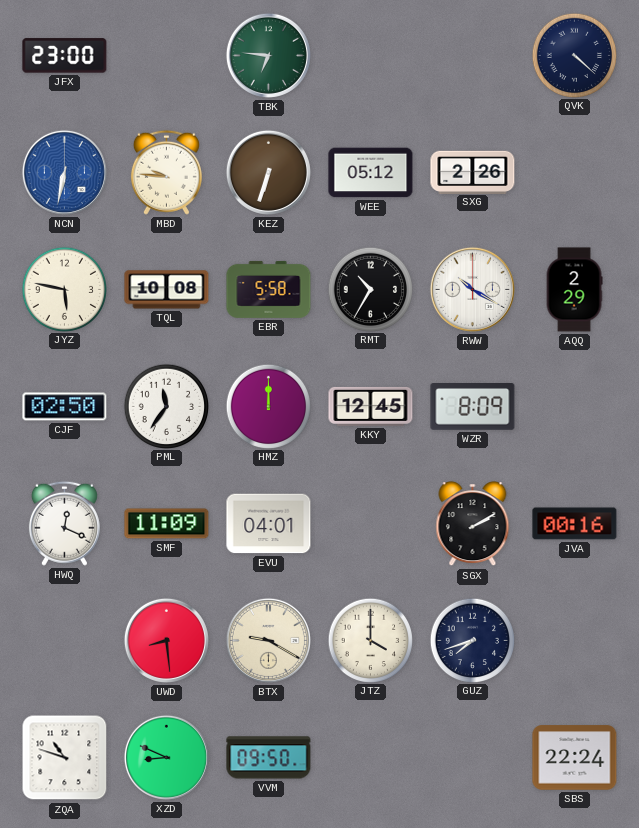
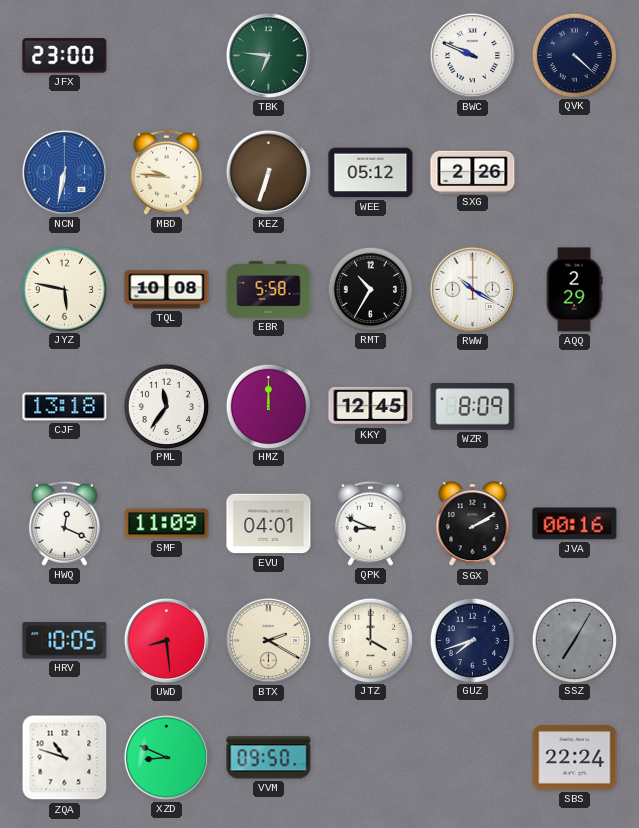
BWC: none -> 9:49 (472, 55)
CJF: 02:50 -> 13:18 (65, 407)
QPK: none -> 8:49 (370, 523)
HRV: none -> 10:05 (65, 641)
BTX: 9:20 -> 2:20 (268, 640)
SSZ: none -> 7:05 (574, 640)
